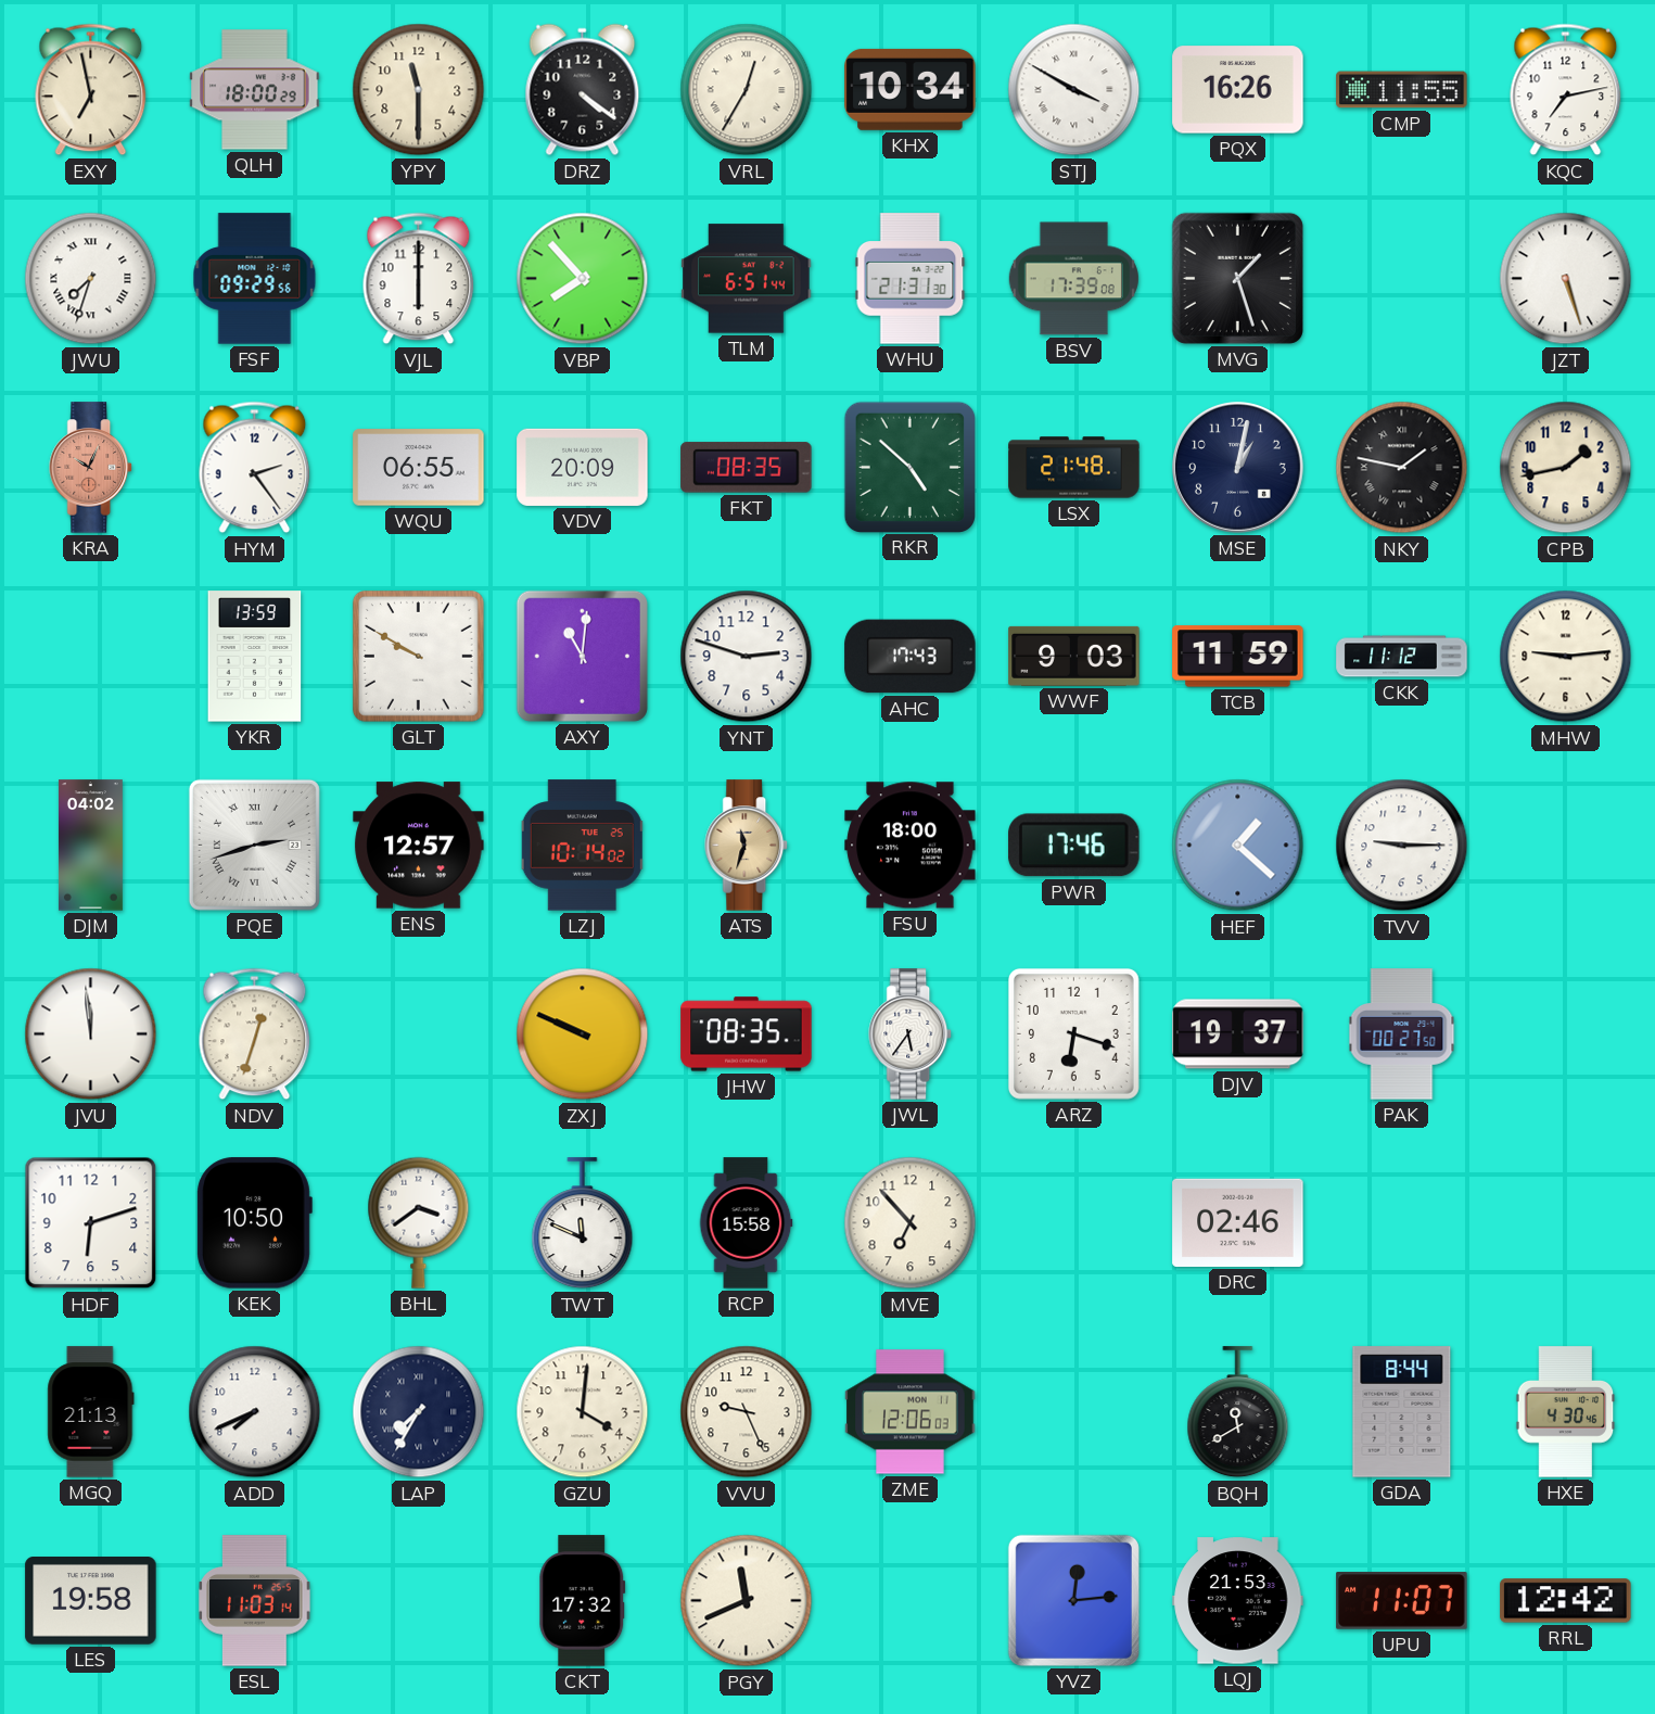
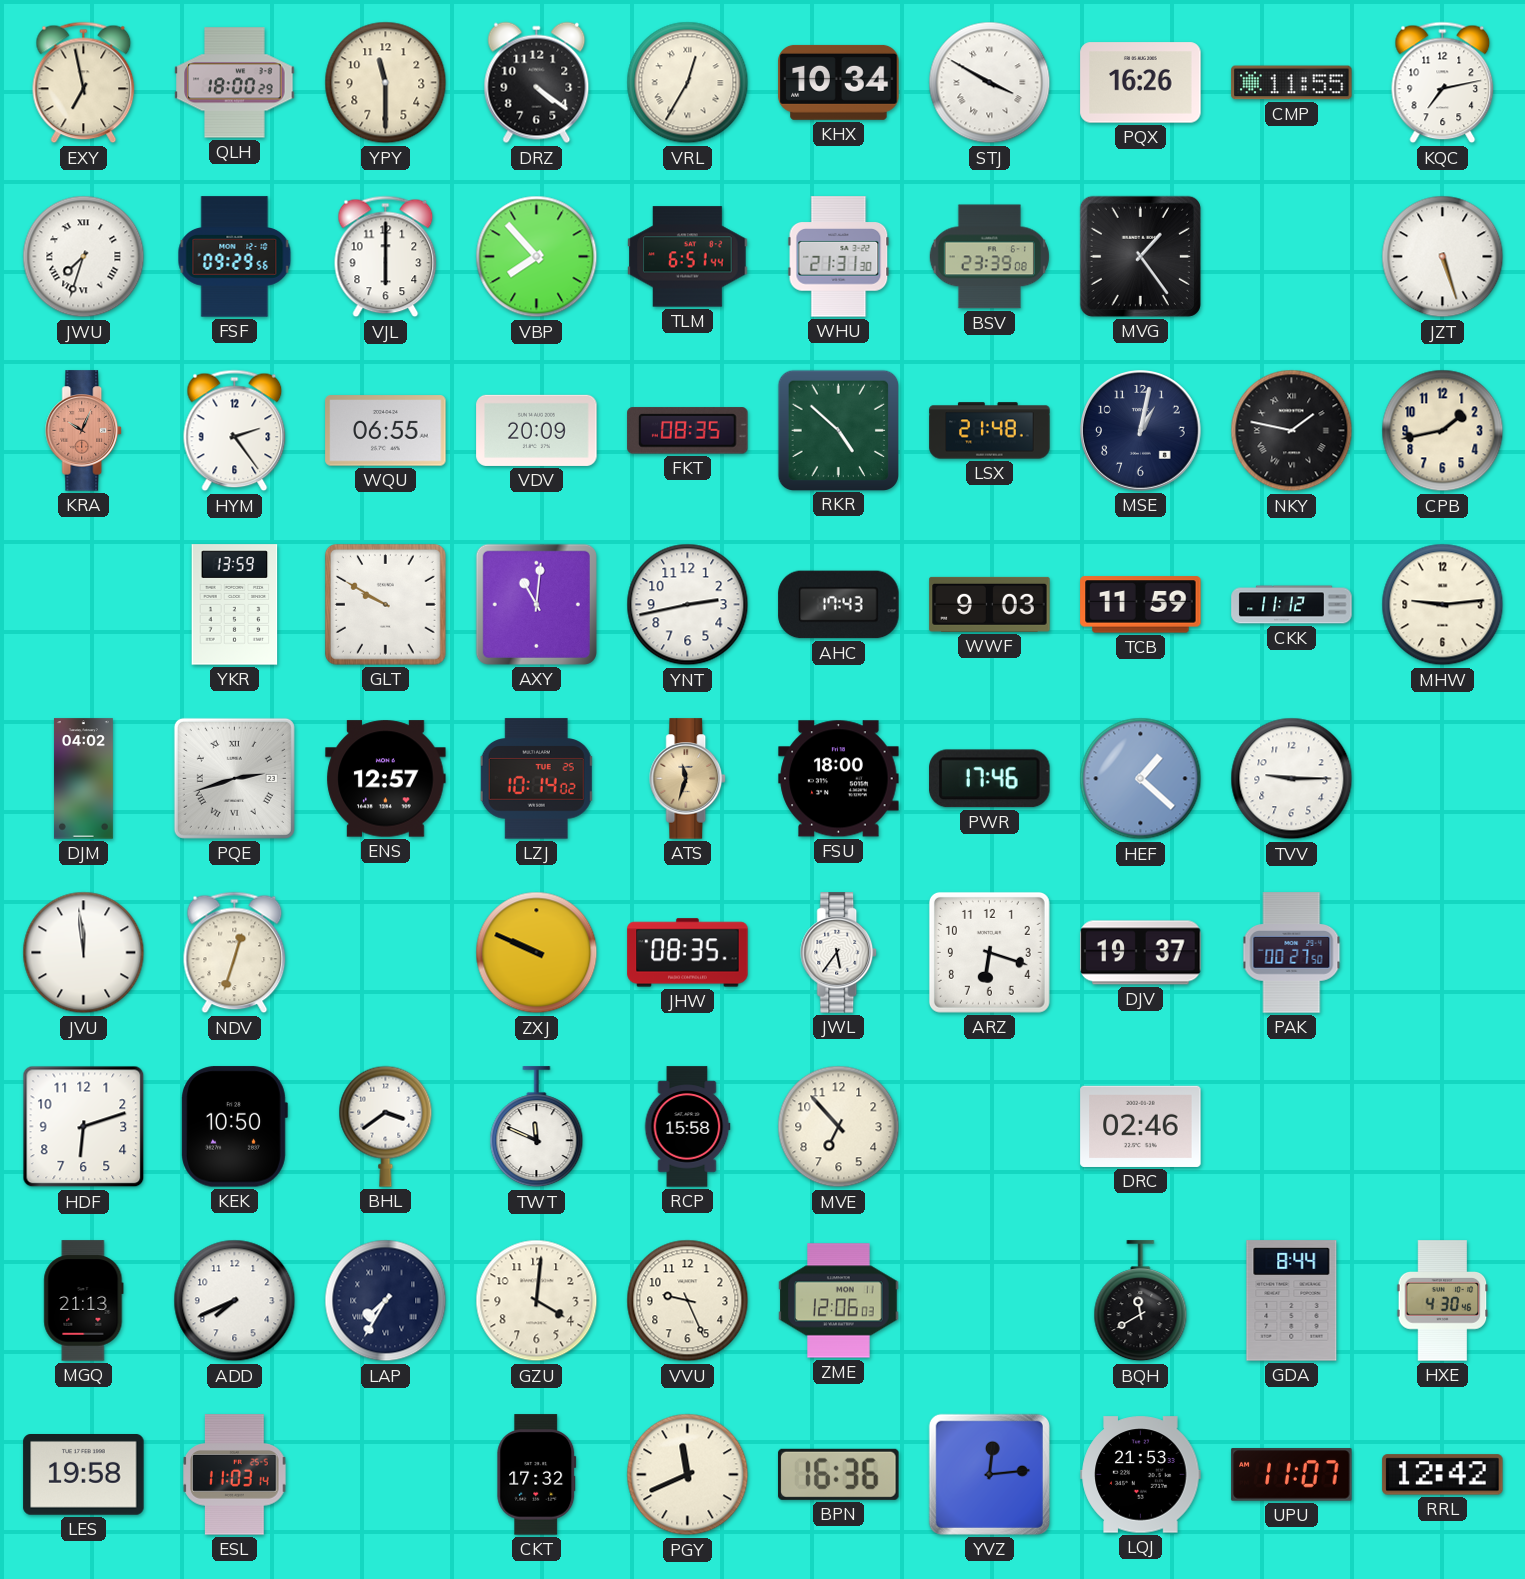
BSV: 17:39 -> 23:39 (989, 257)
MVG: 1:27 -> 1:24 (1140, 256)
YNT: 2:48 -> 2:43 (688, 605)
BPN: none -> 16:36 (839, 1474)
